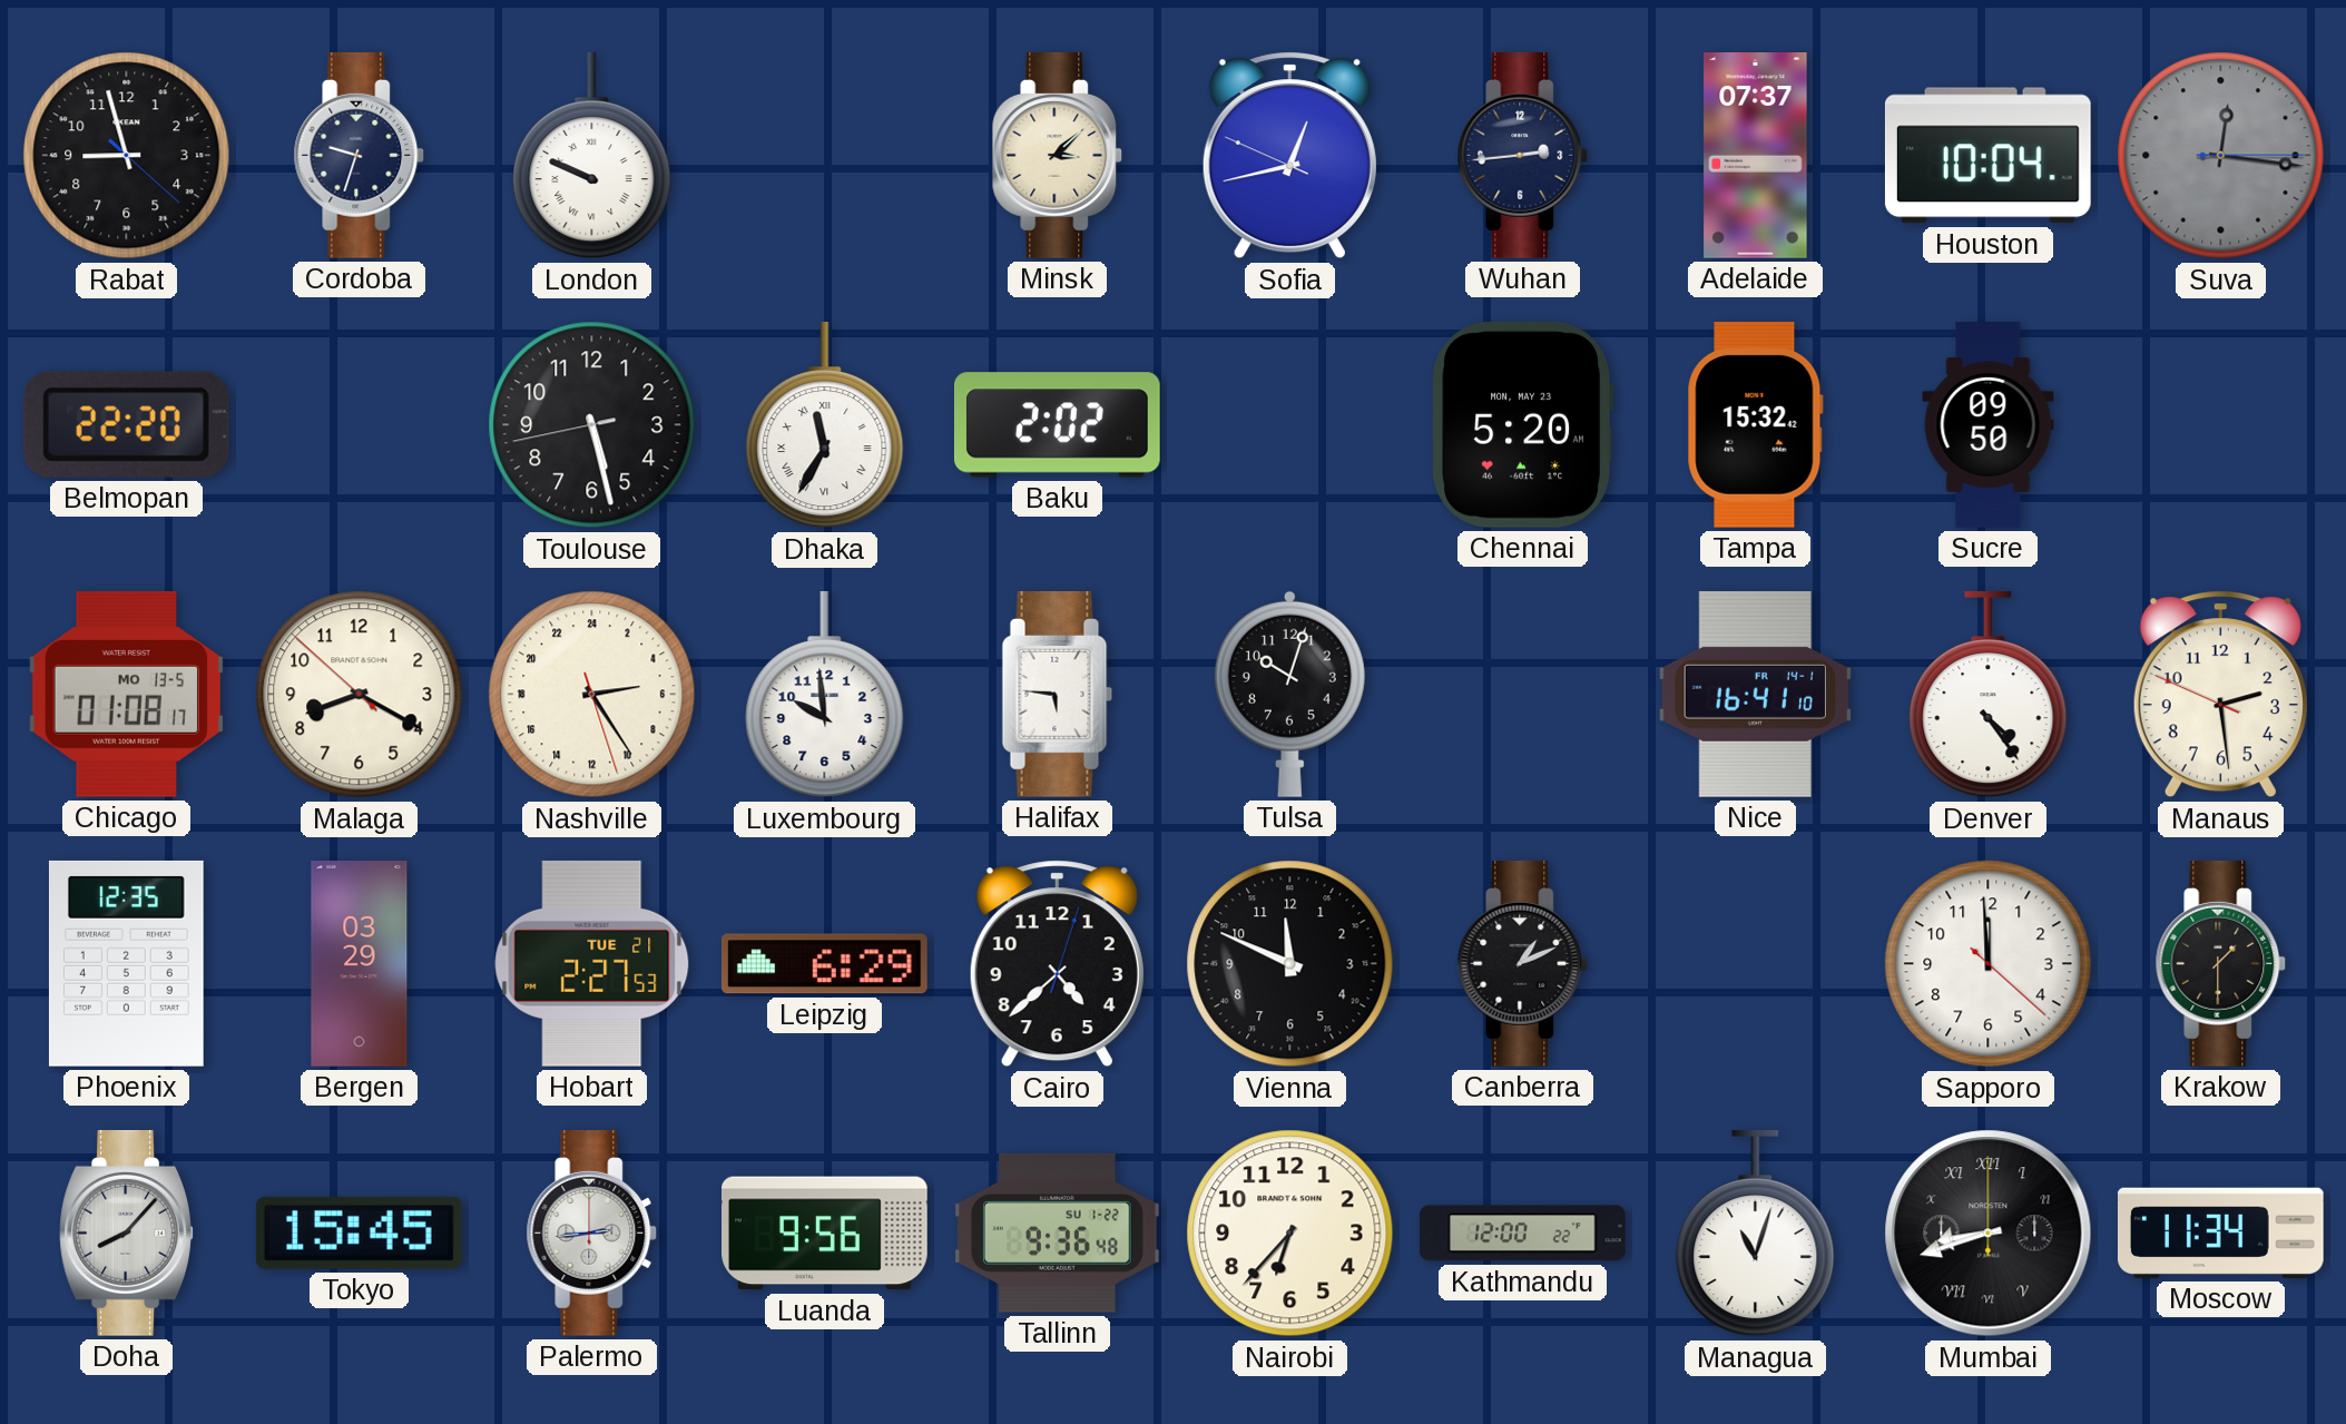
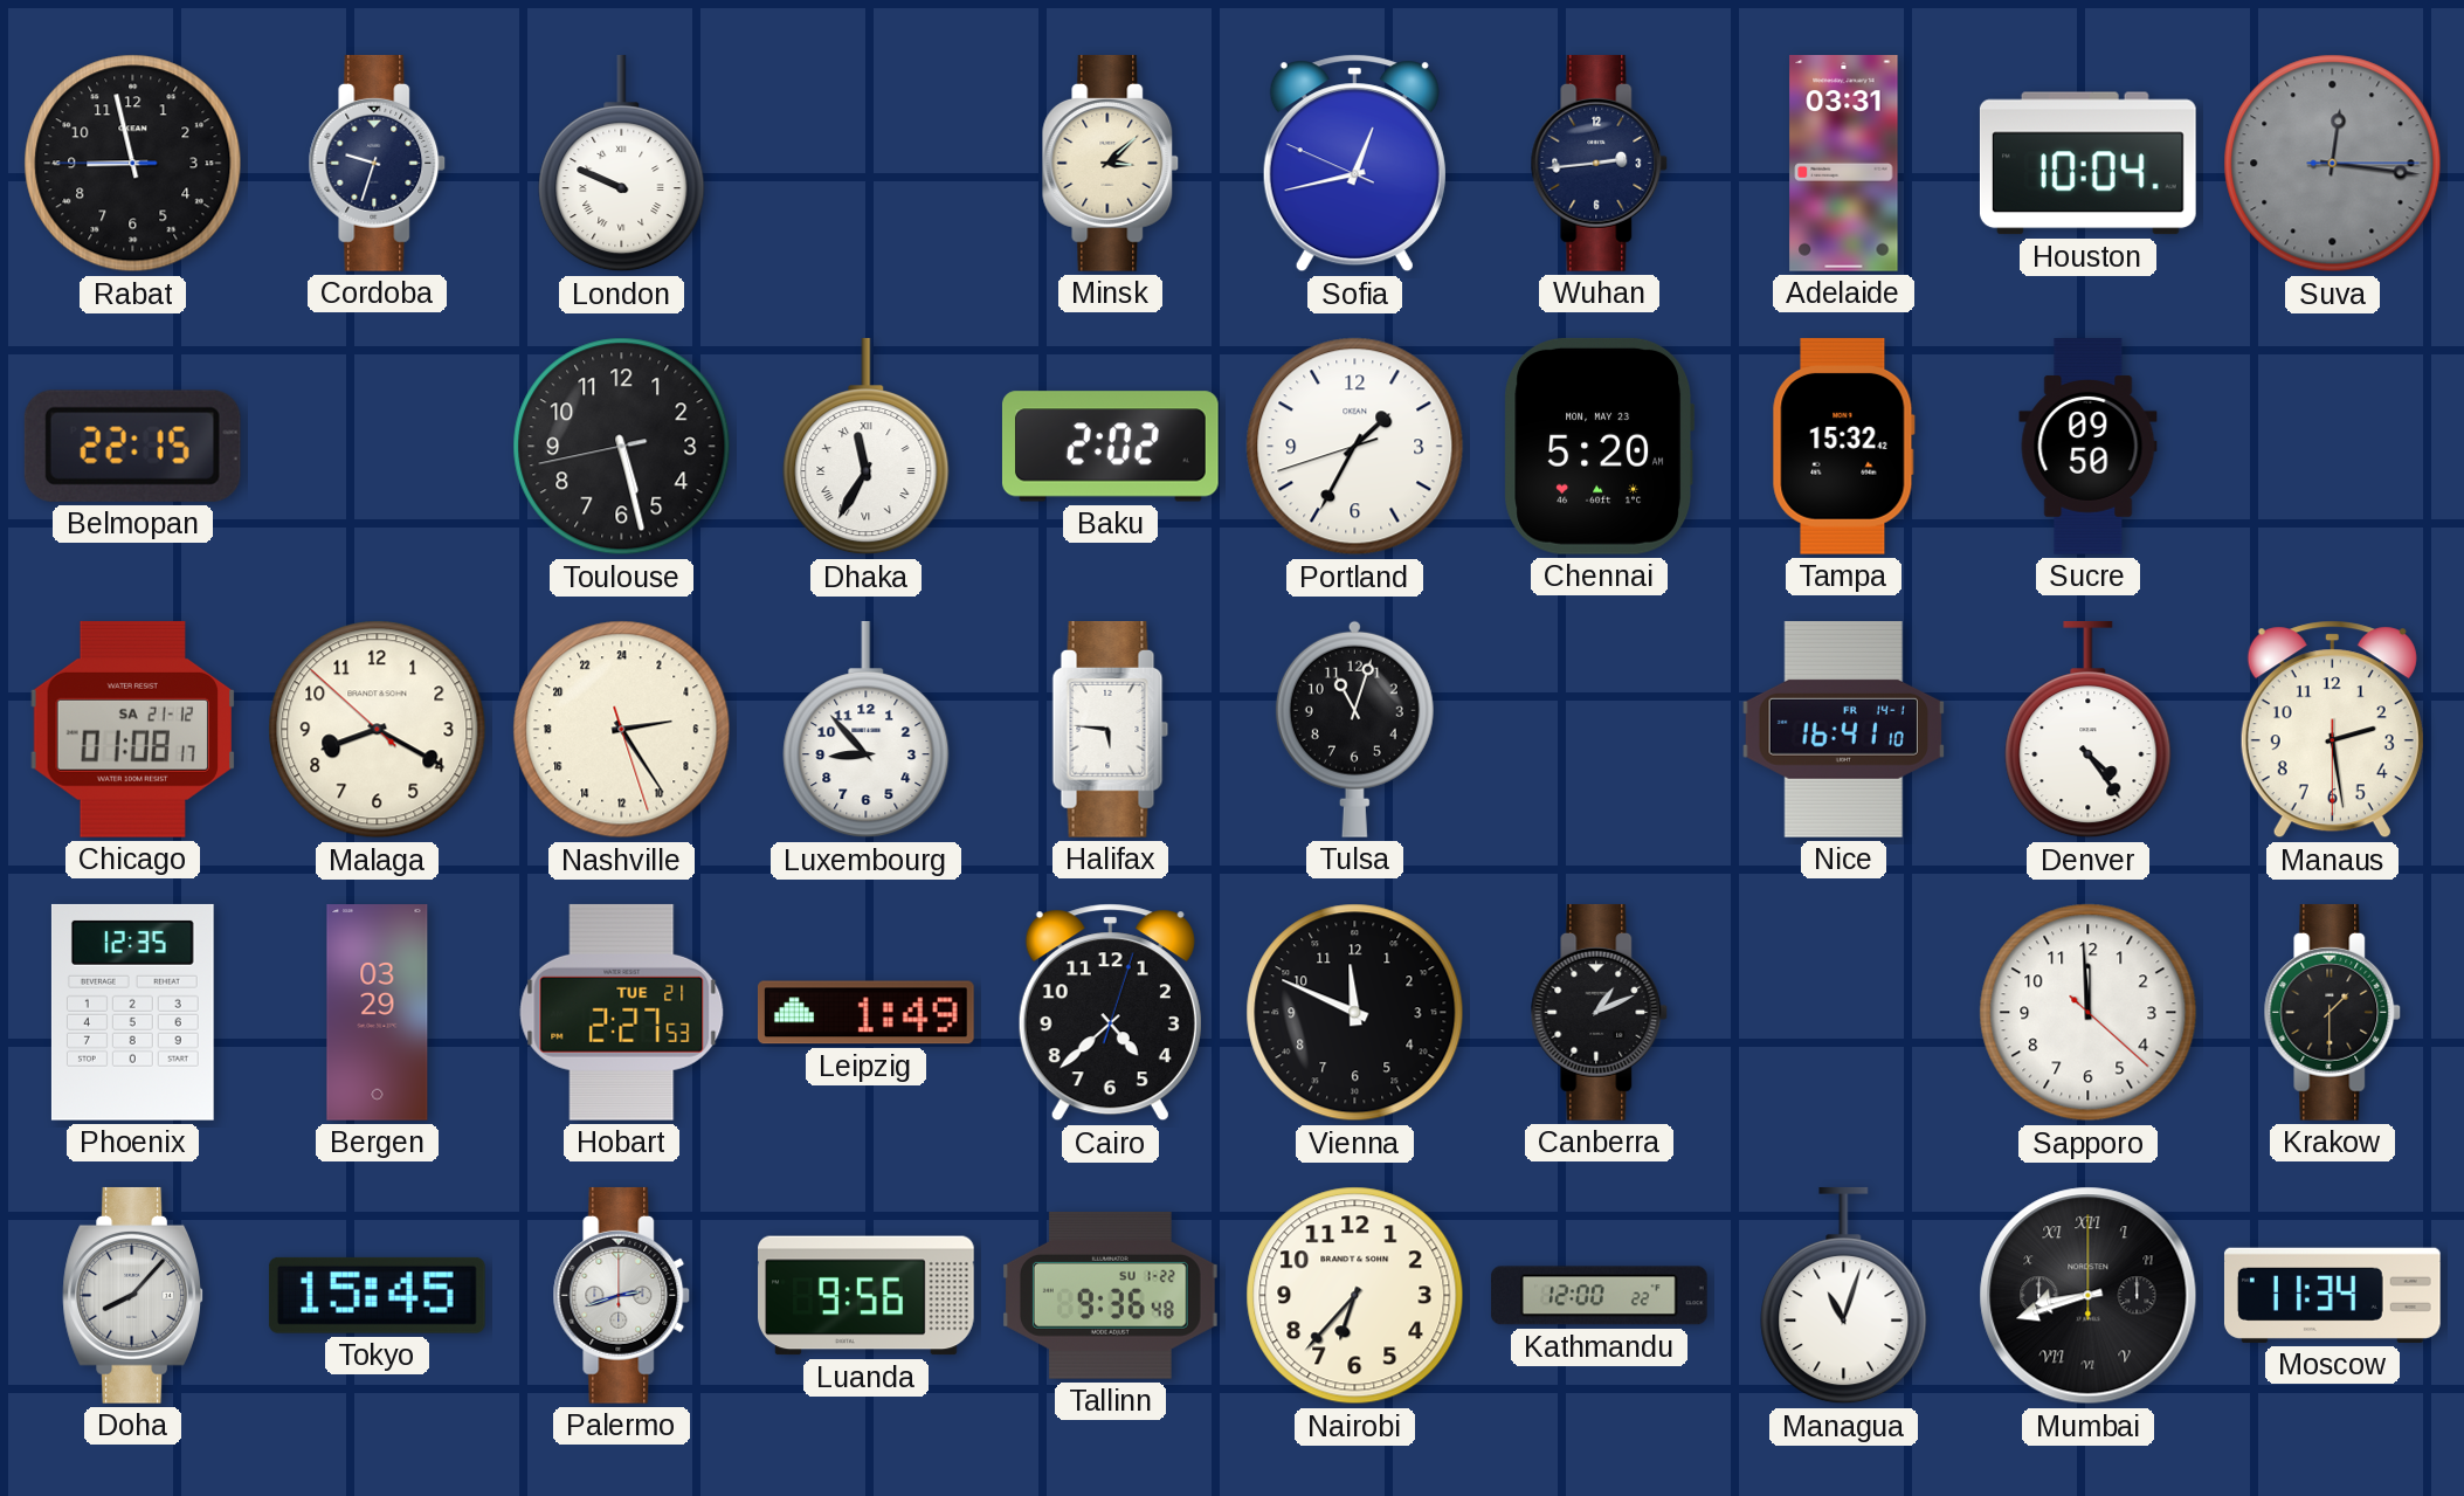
Rabat: 8:57:22 -> 8:57:45 (133, 164)
Adelaide: 07:37 -> 03:31 (1844, 164)
Belmopan: 22:20 -> 22:15 (132, 446)
Portland: none -> 1:34 (1355, 447)
Chicago date: MO 13-5 -> SA 21-12 (133, 729)
Luxembourg: 9:59 -> 8:53 (867, 730)
Tulsa: 10:03 -> 11:03 (1354, 729)
Manaus: 2:28:49 -> 2:28:30 (2332, 730)
Leipzig: 6:29 -> 1:49 (865, 1013)
Palermo: 2:44 -> 2:42 (622, 1295)
